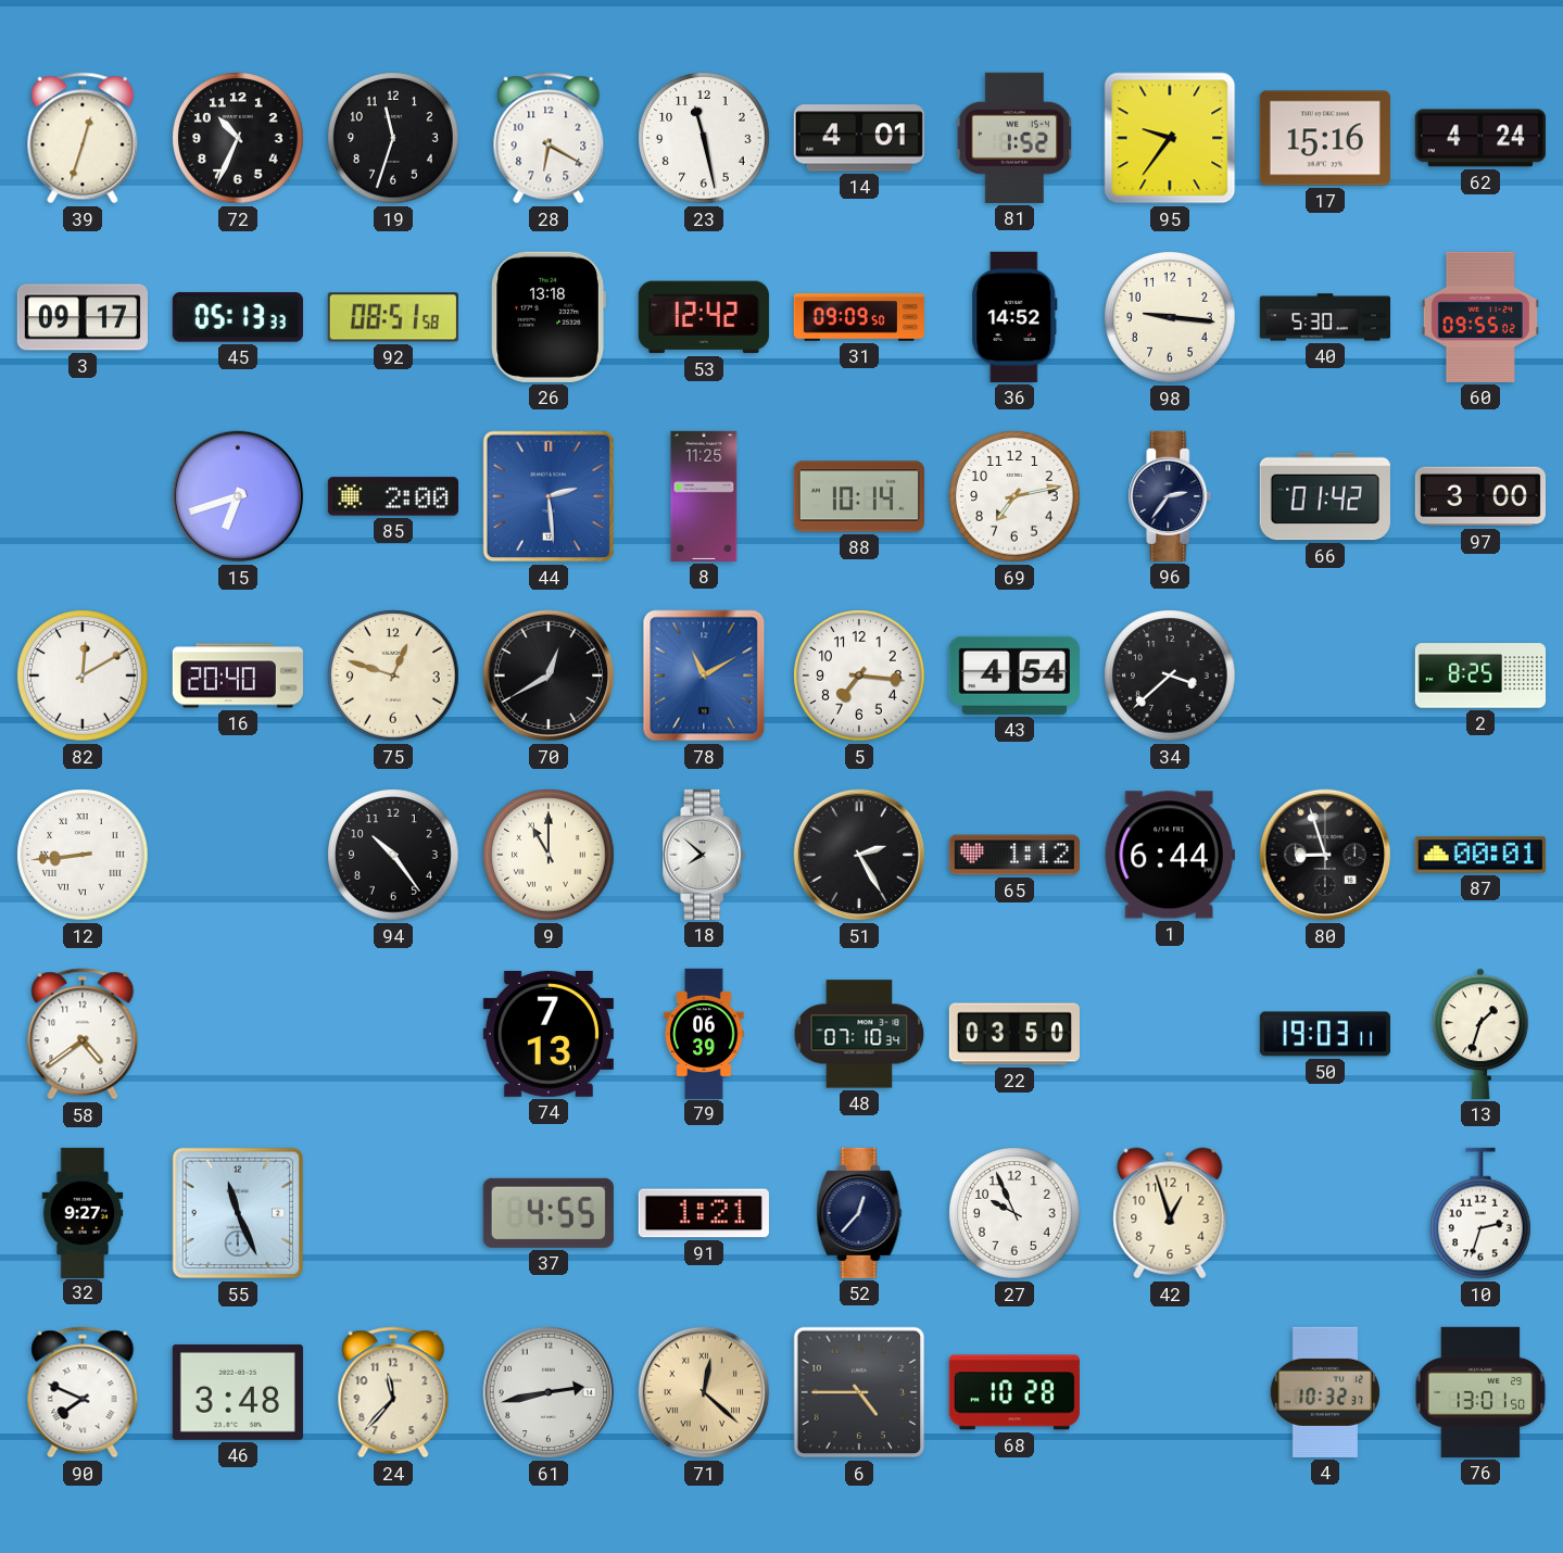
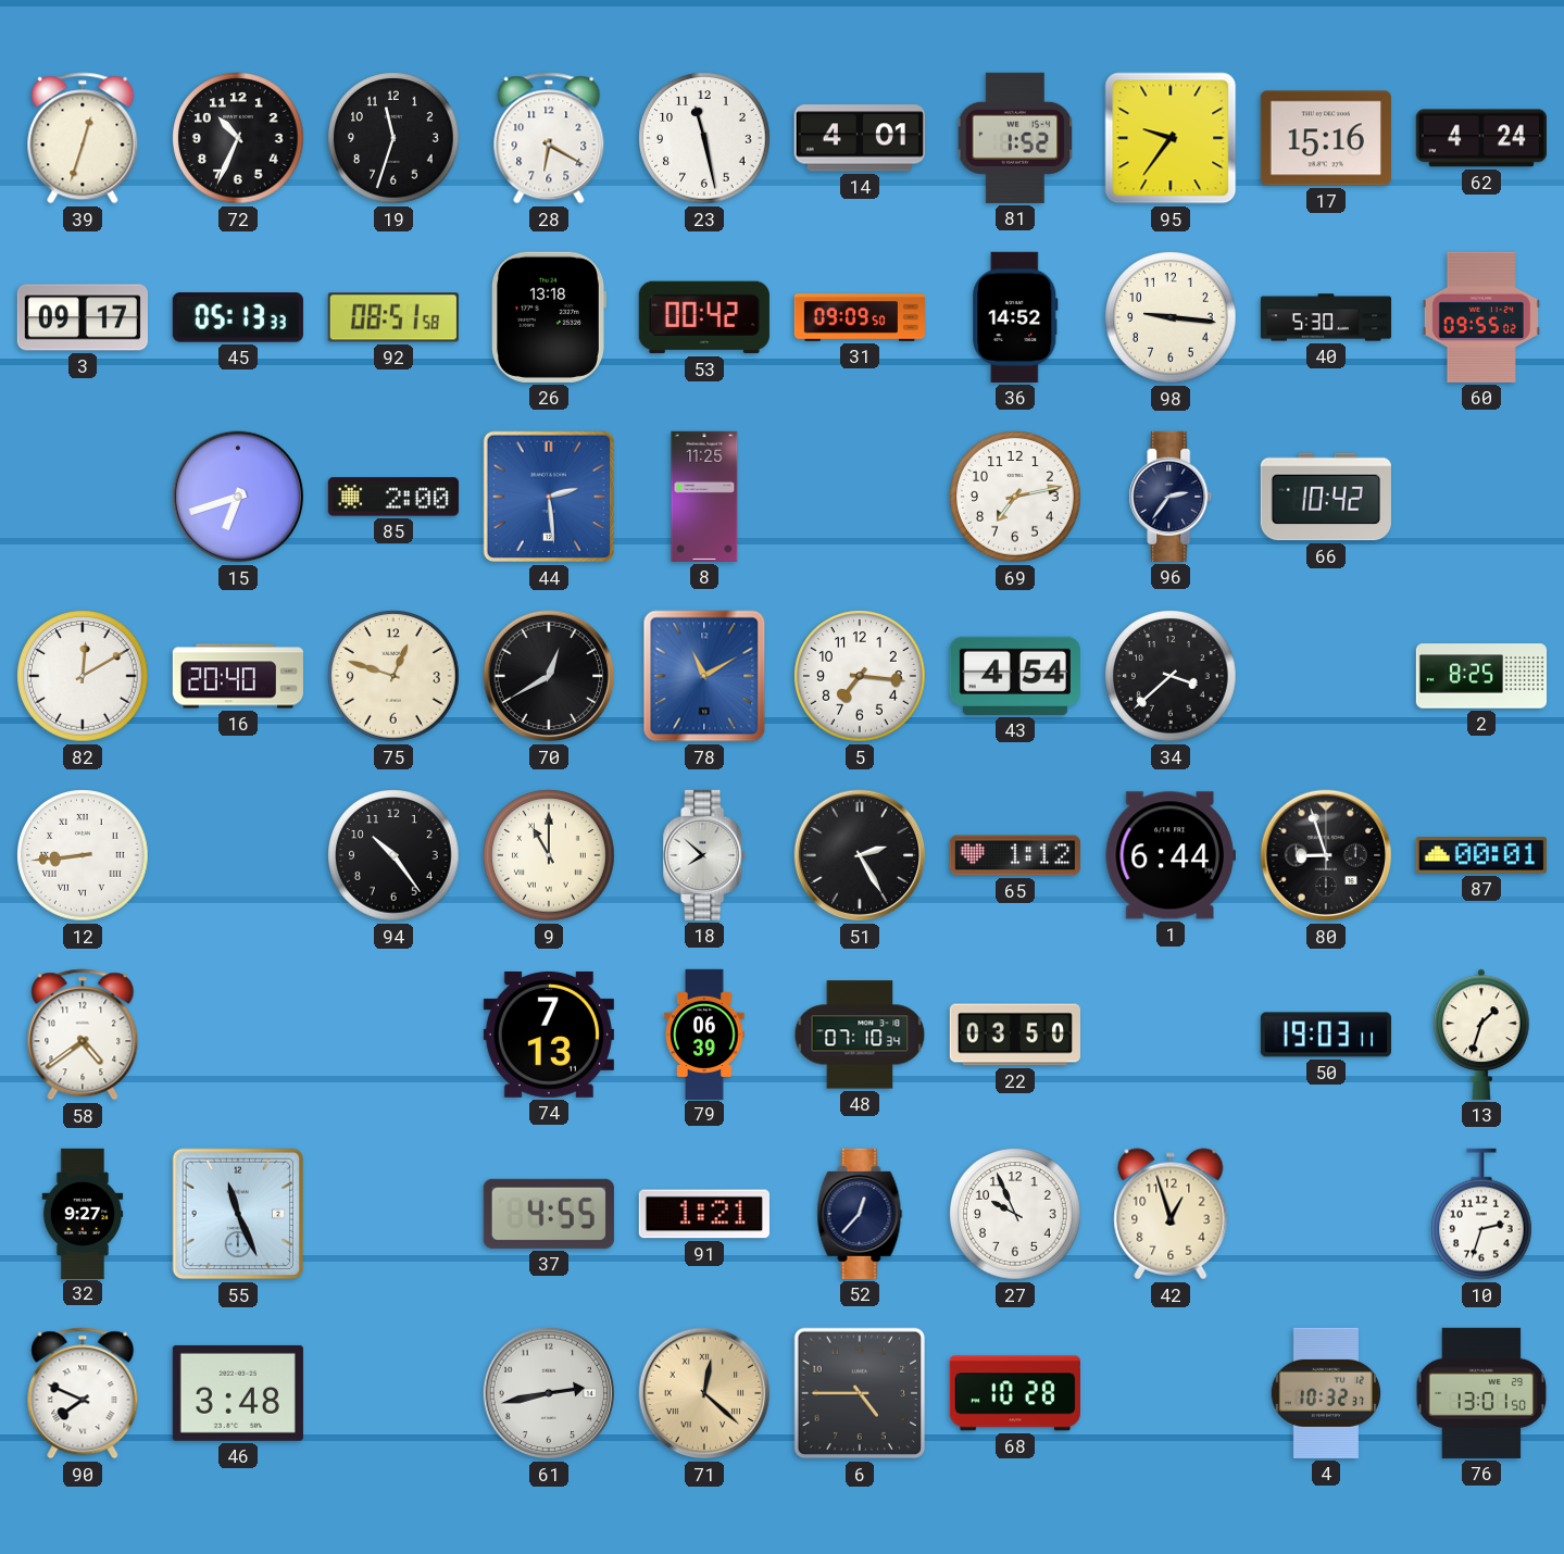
53: 12:42 -> 00:42 (704, 317)
88: 10:14 -> none (859, 496)
66: 01:42 -> 10:42 (1326, 497)
97: 3:00 -> none (1480, 496)
24: 11:37 -> none (393, 1392)
